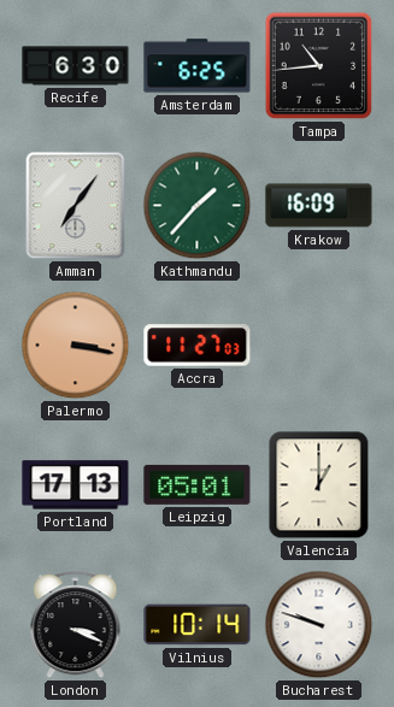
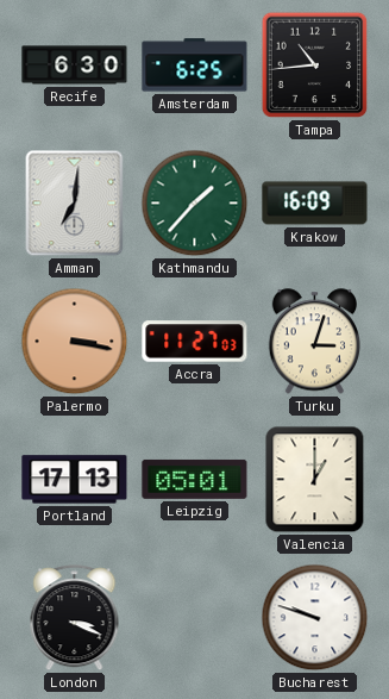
Amman: 7:06 -> 7:01 (75, 204)
Turku: none -> 3:03 (315, 342)
Vilnius: 10:14 -> none (198, 625)
